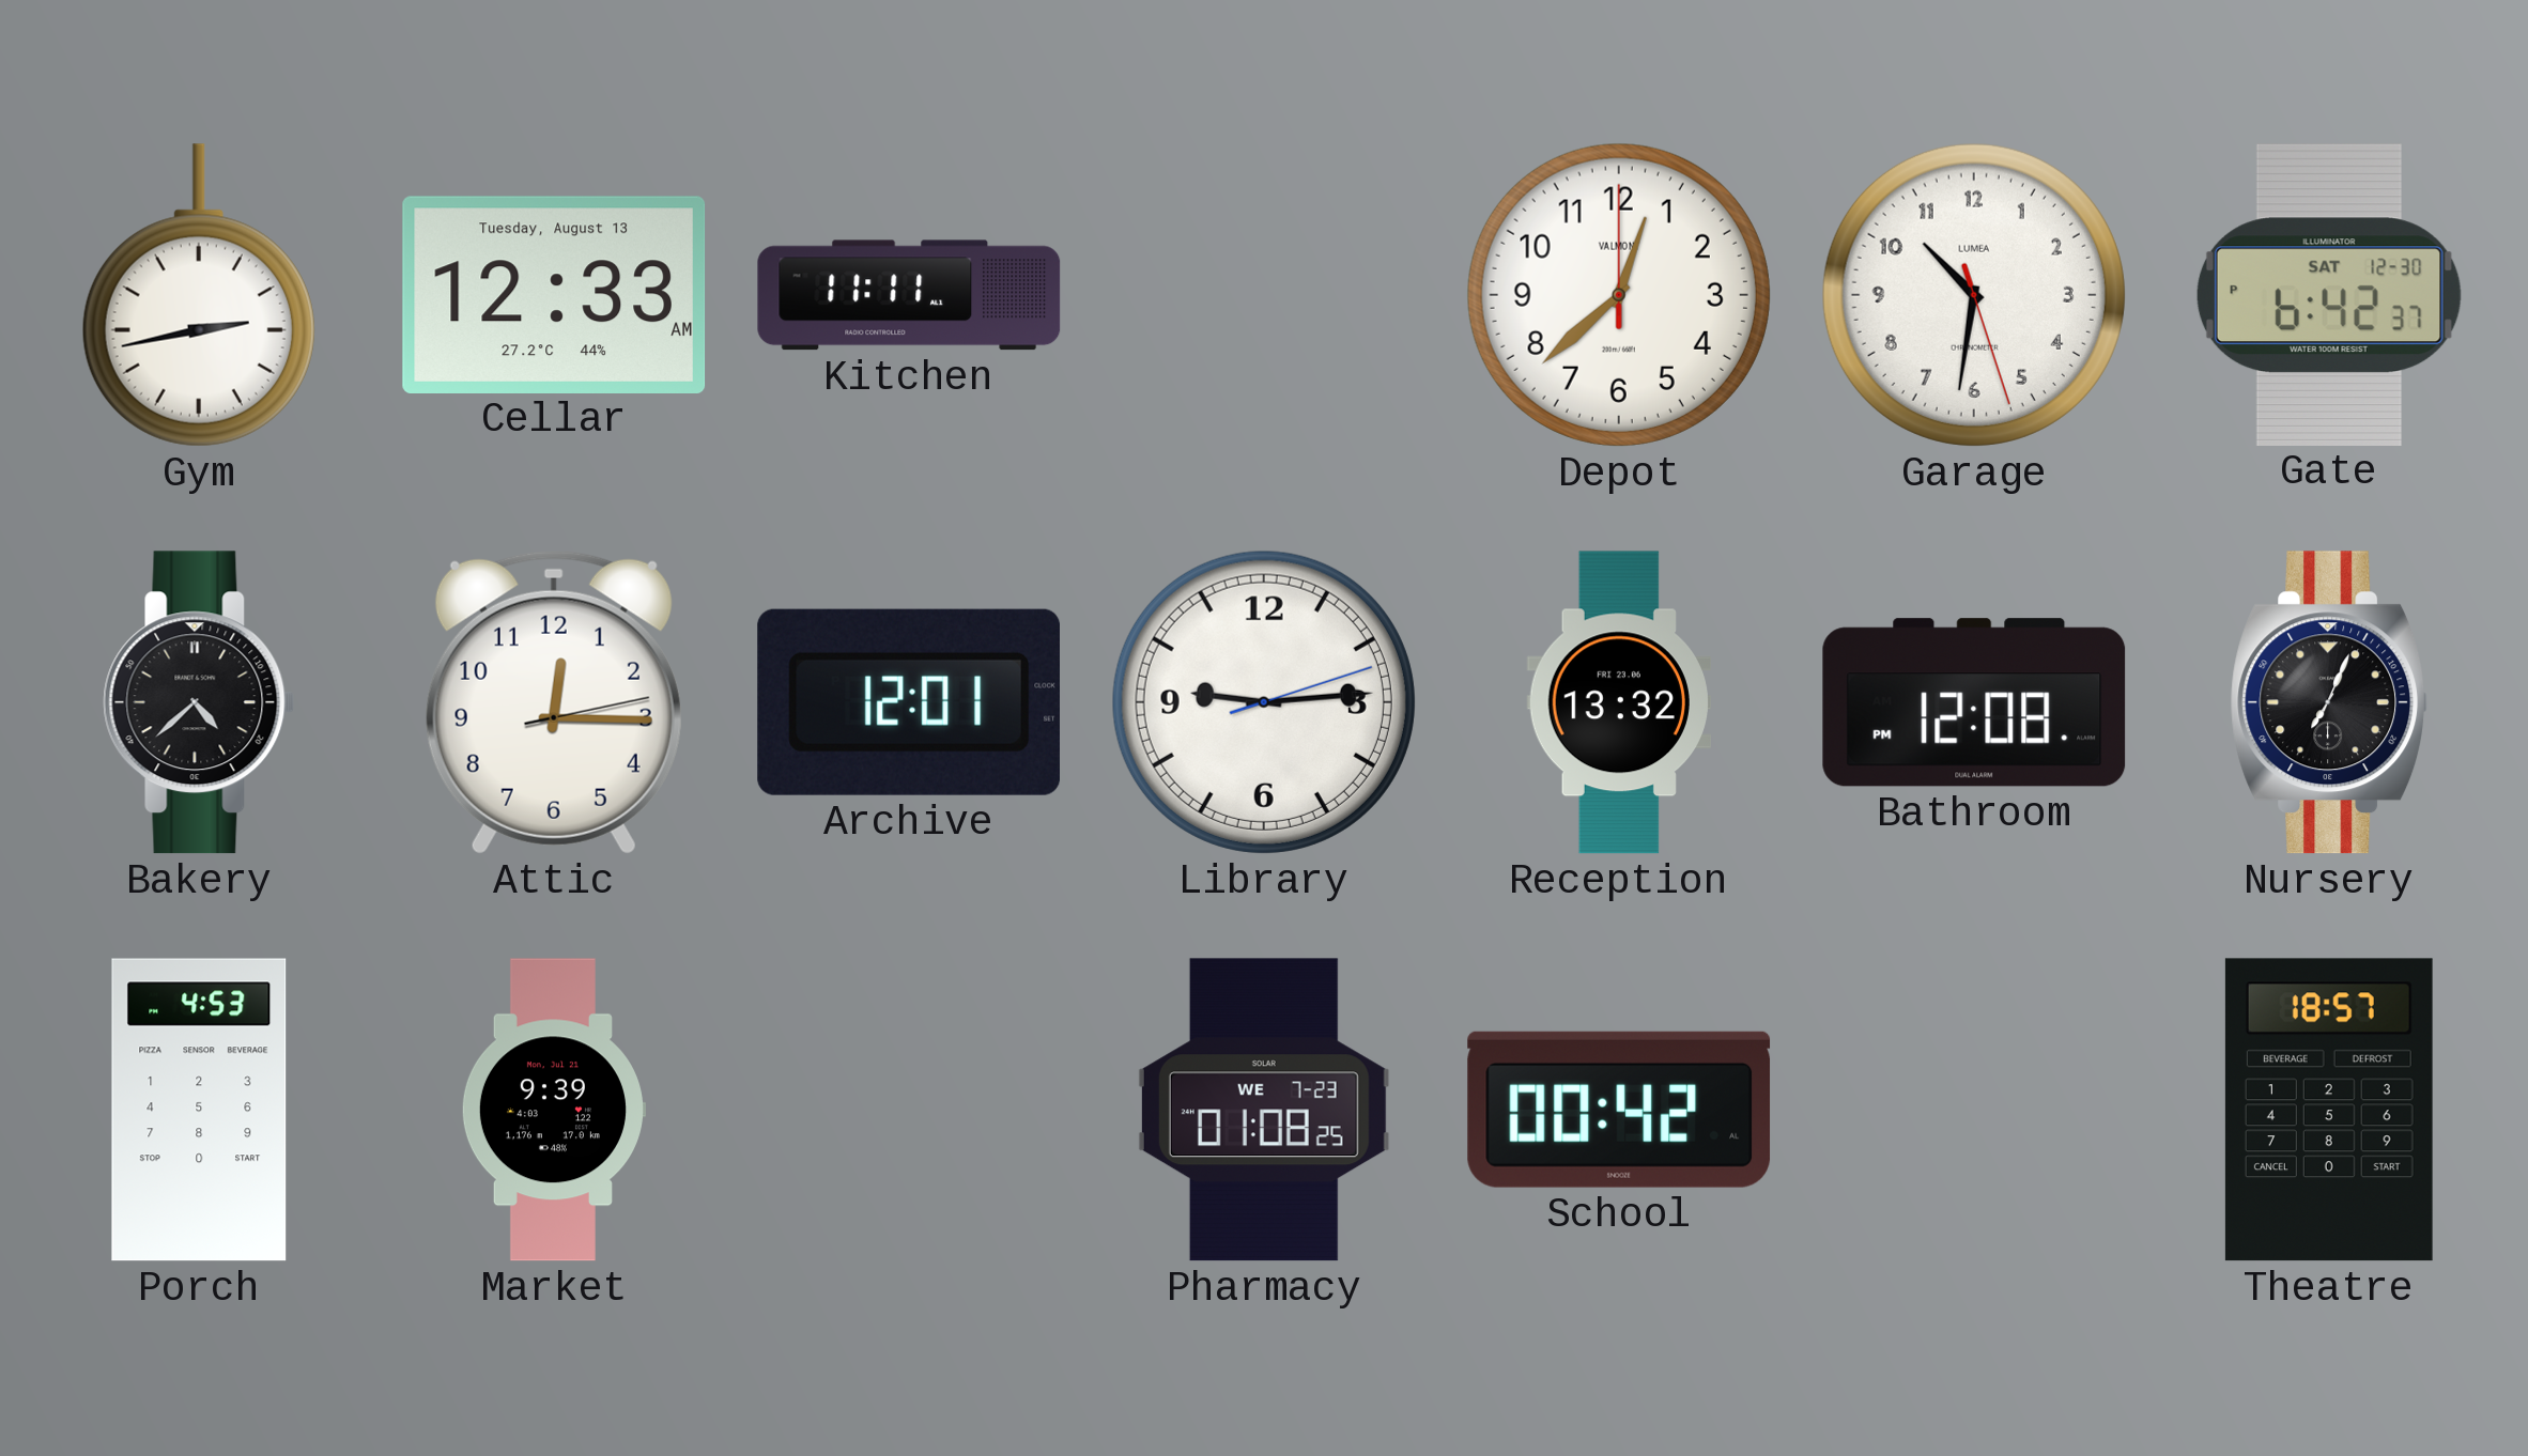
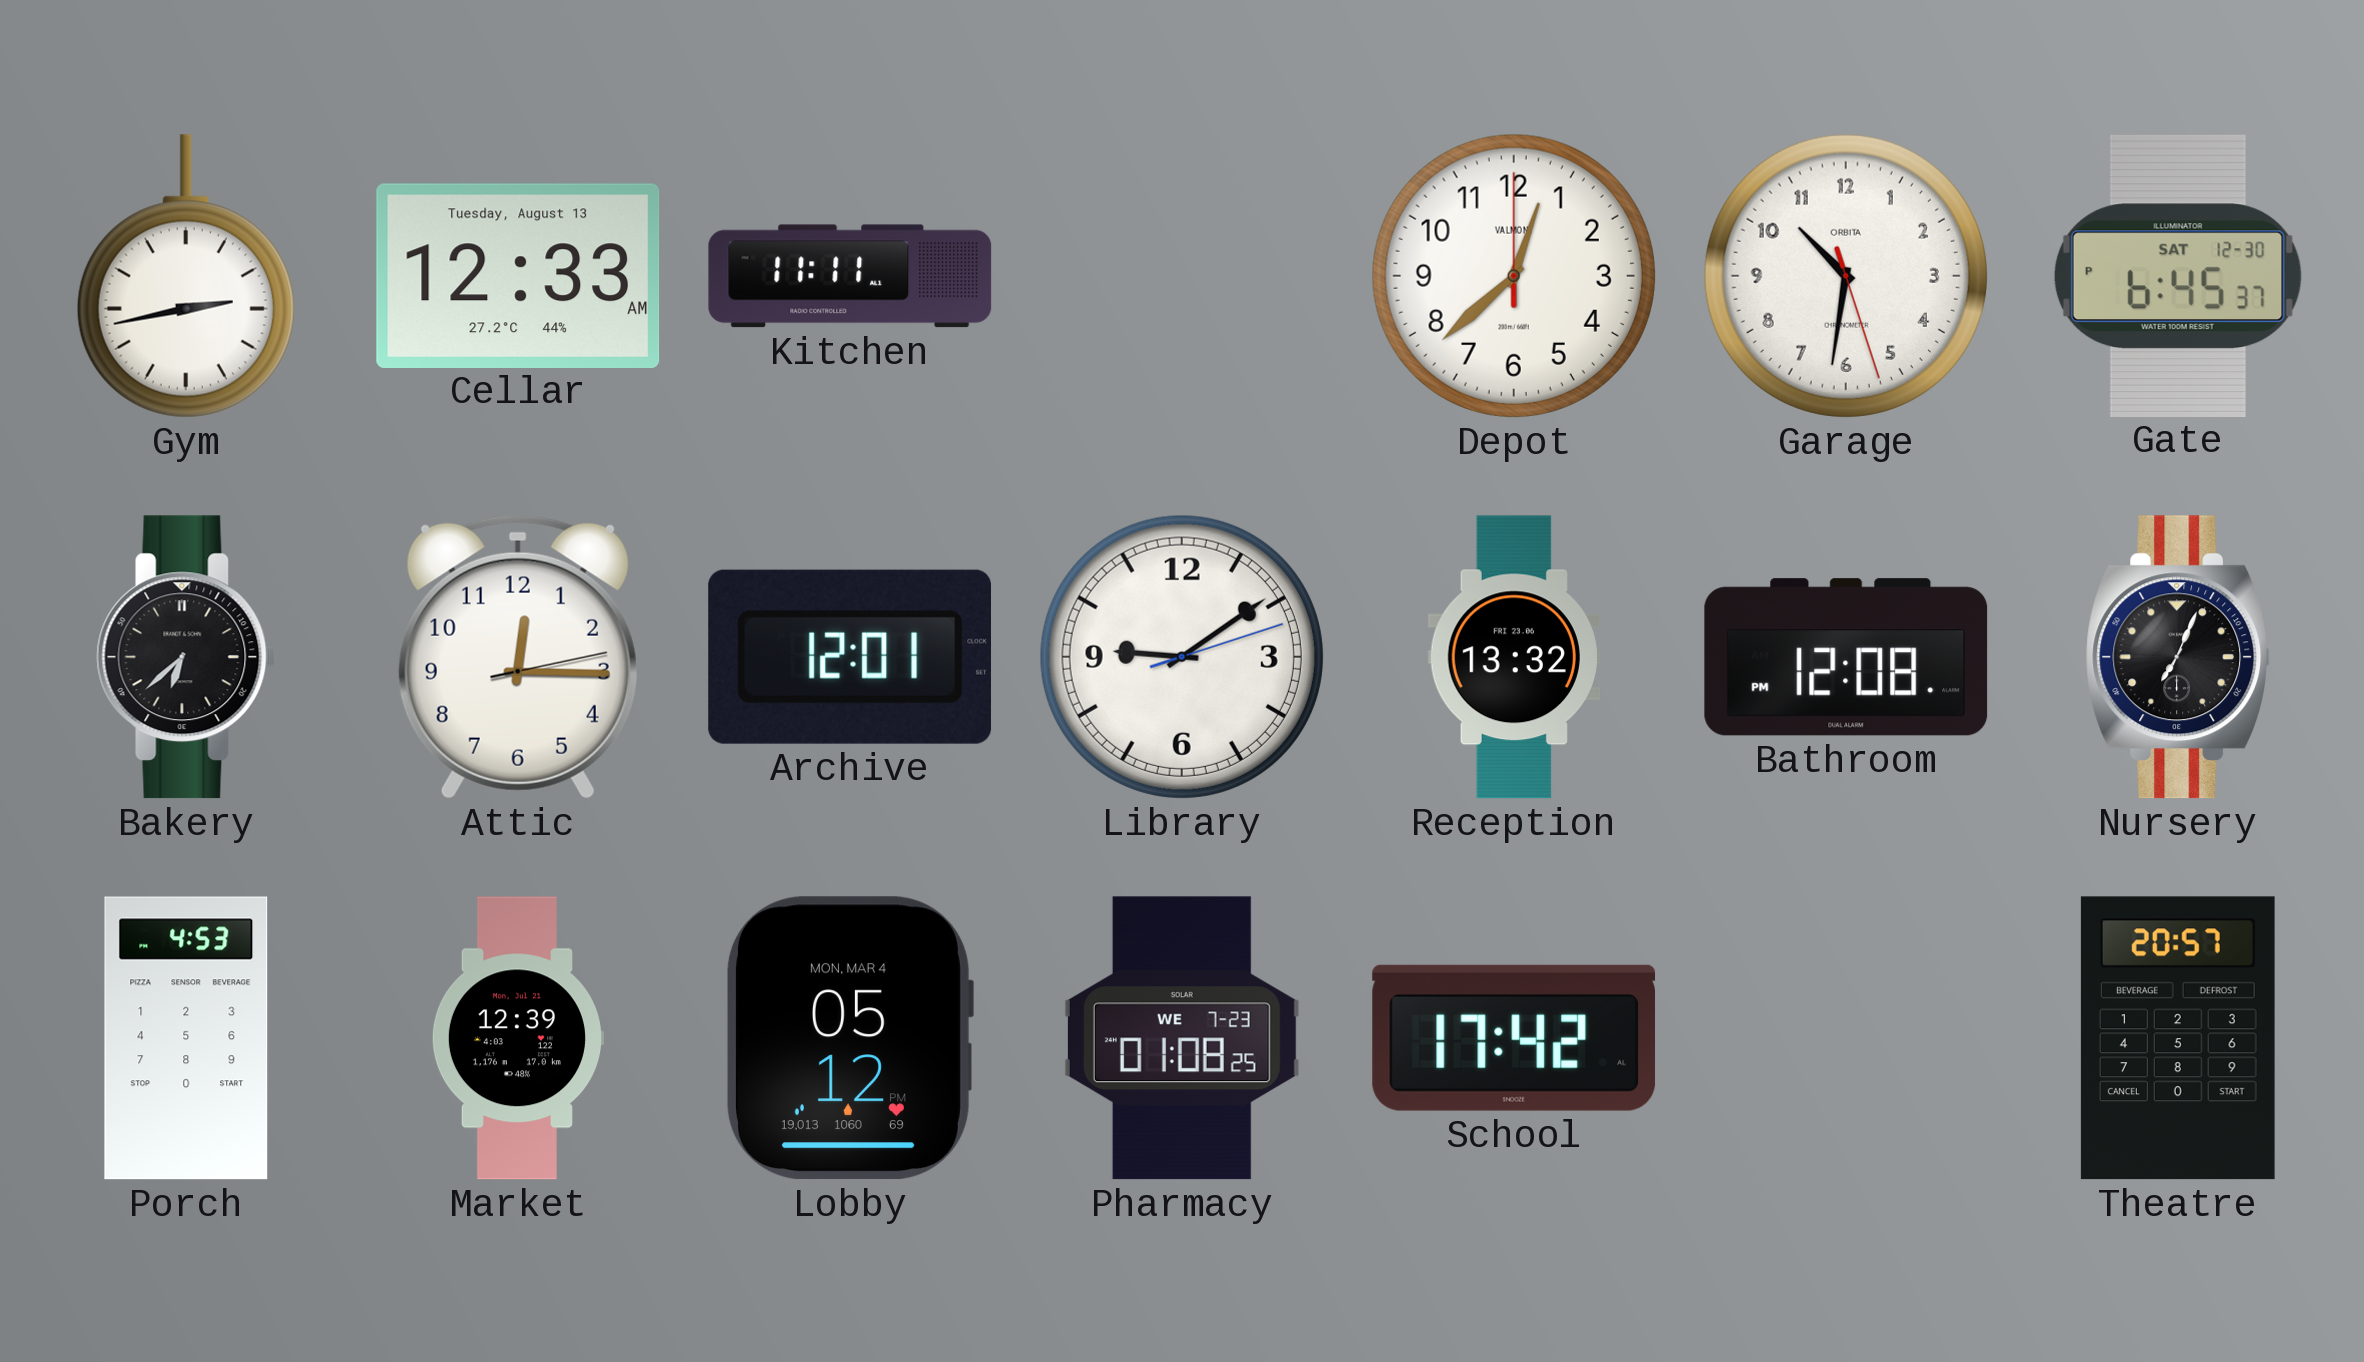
Garage brand: LUMEA -> ORBITA (1846, 276)
Gate: 6:42 -> 6:45 (2178, 275)
Bakery: 4:38 -> 6:38 (186, 657)
Library: 9:14 -> 9:09 (1182, 657)
Market: 9:39 -> 12:39 (517, 1038)
Lobby: none -> 05:12 (849, 1038)
School: 00:42 -> 17:42 (1514, 1038)
Theatre: 18:57 -> 20:57 (2178, 1038)
